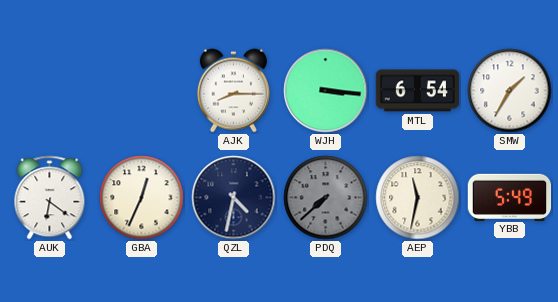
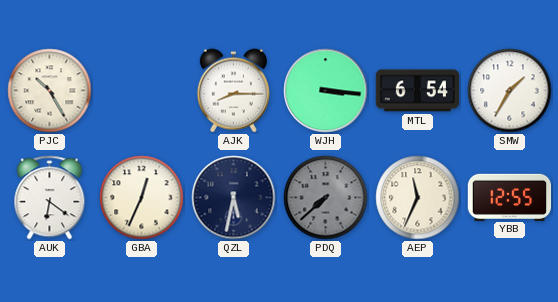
PJC: none -> 10:25 (50, 91)
QZL: 4:32 -> 5:32 (234, 198)
AEP: 11:32 -> 11:34 (418, 198)
YBB: 5:49 -> 12:55 (510, 197)
